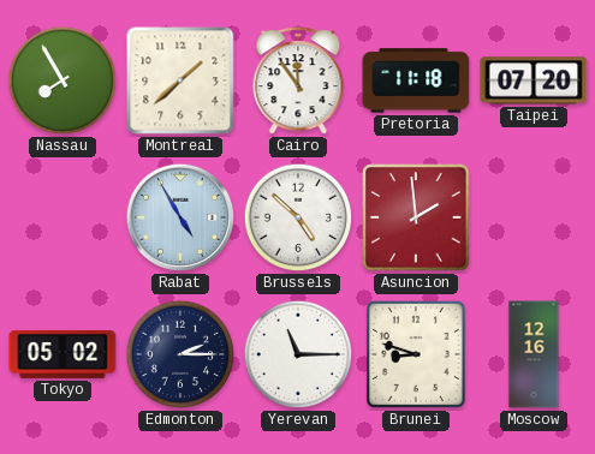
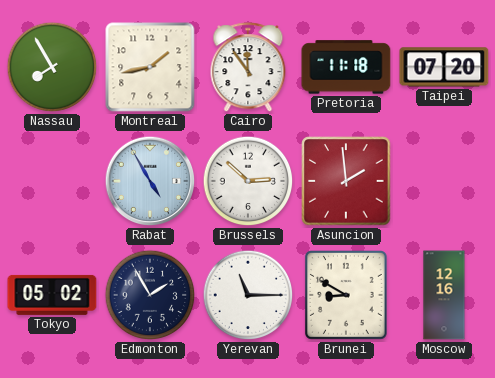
Montreal: 1:38 -> 1:43 (150, 67)
Brussels: 4:52 -> 2:52 (248, 181)
Edmonton: 2:15 -> 1:55 (150, 295)
Brunei: 8:48 -> 8:50 (346, 296)
